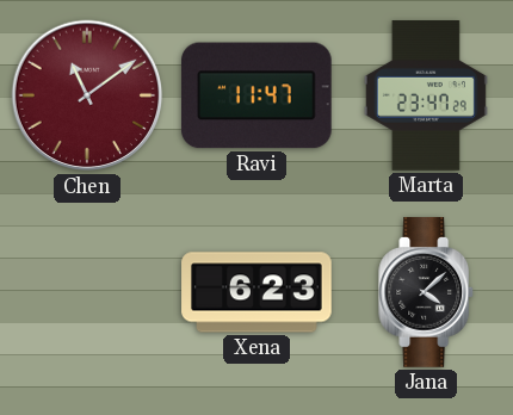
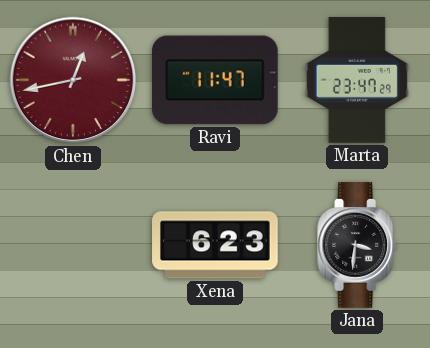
Chen: 11:09 -> 12:43 (73, 80)
Jana: 4:08 -> 3:31 (358, 246)
